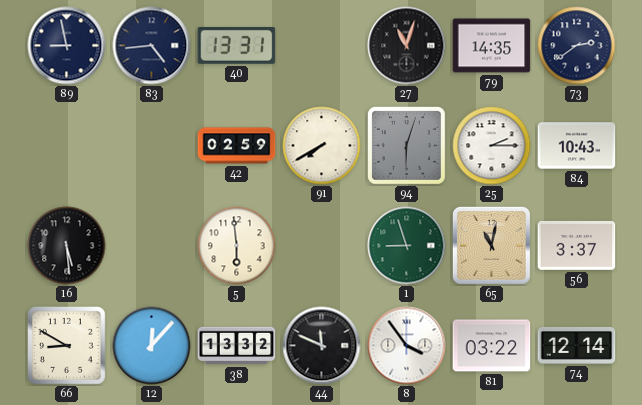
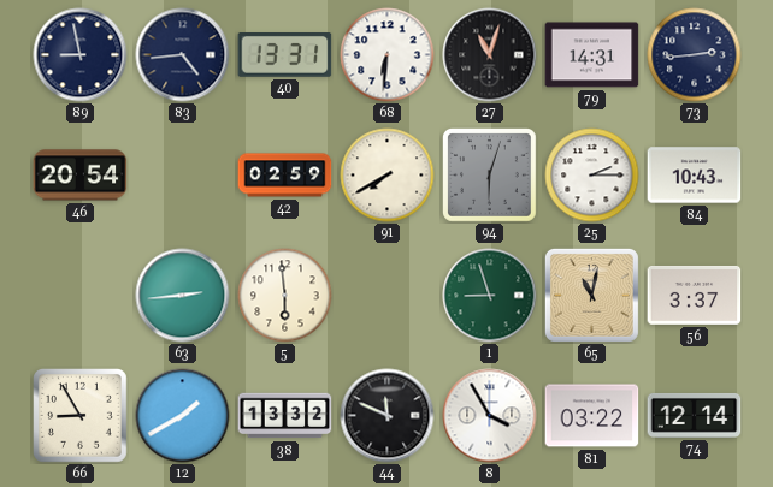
68: none -> 6:31 (388, 55)
79: 14:35 -> 14:31 (592, 55)
73: 2:39 -> 2:44 (695, 55)
46: none -> 20:54 (81, 176)
16: 5:29 -> none (67, 246)
63: none -> 2:44 (183, 296)
66: 8:50 -> 8:55 (81, 416)
12: 12:07 -> 1:40 (183, 416)
8: 3:54 -> 3:55 (490, 416)
